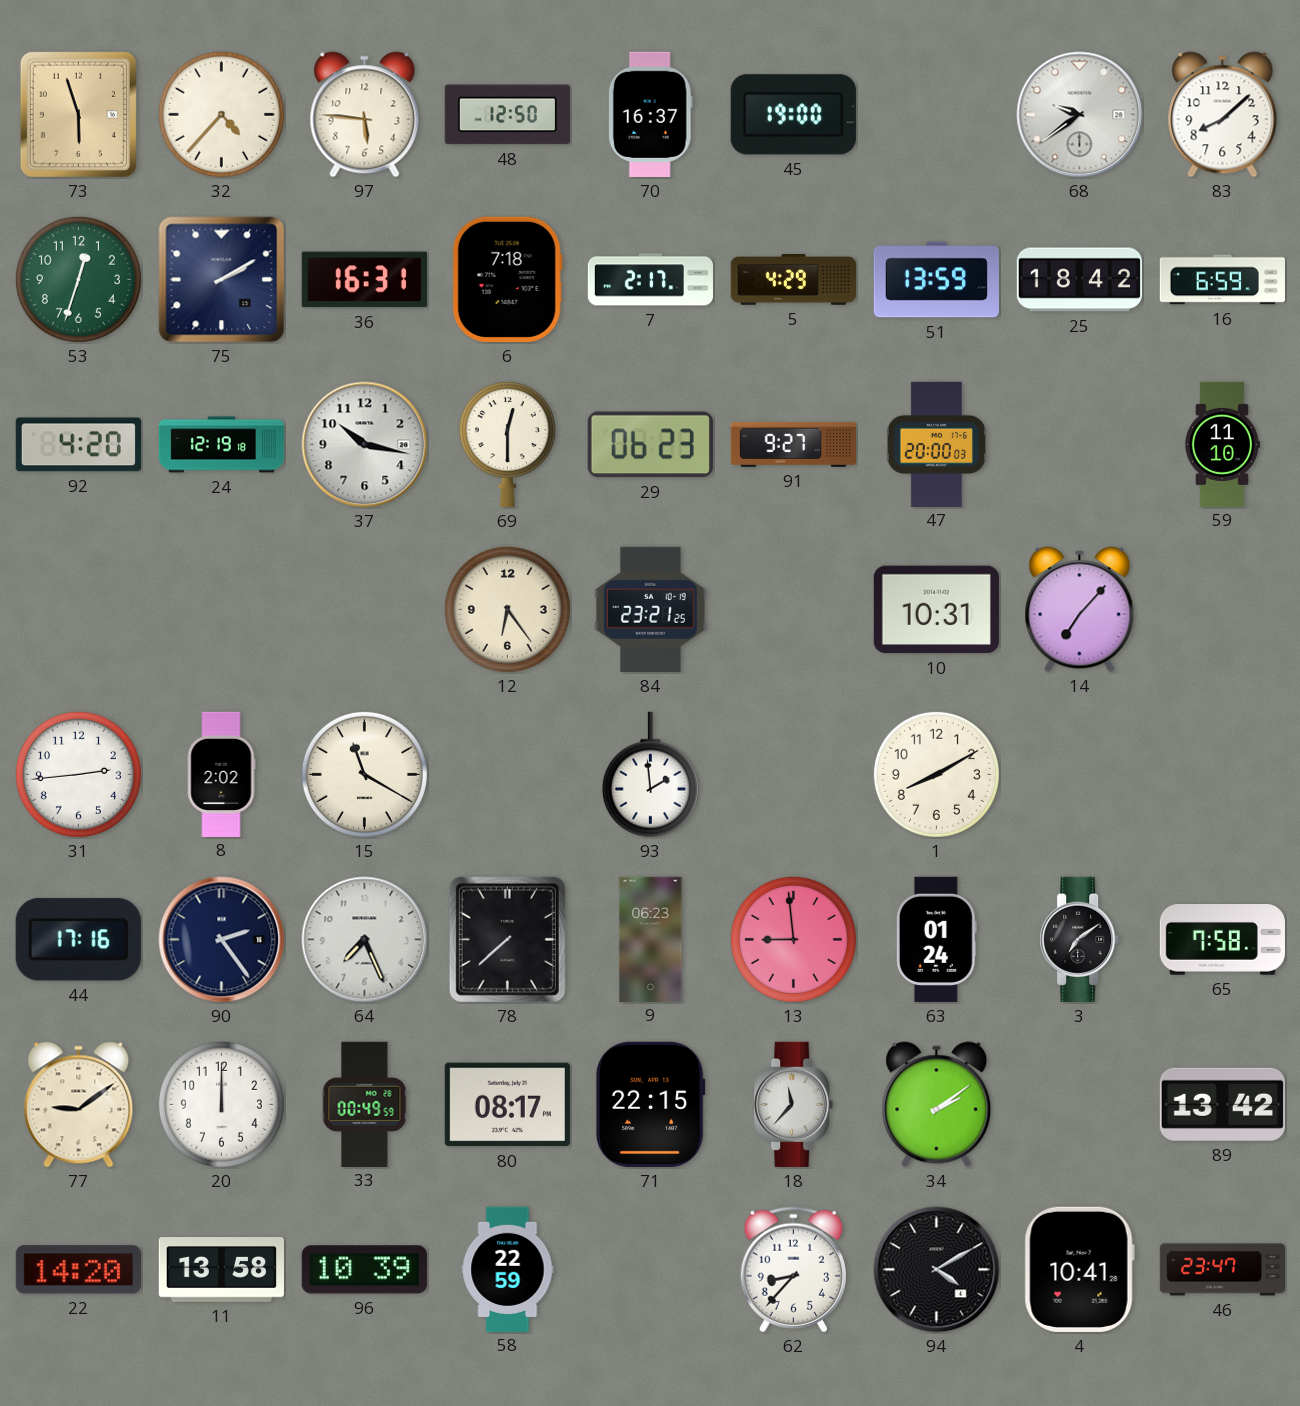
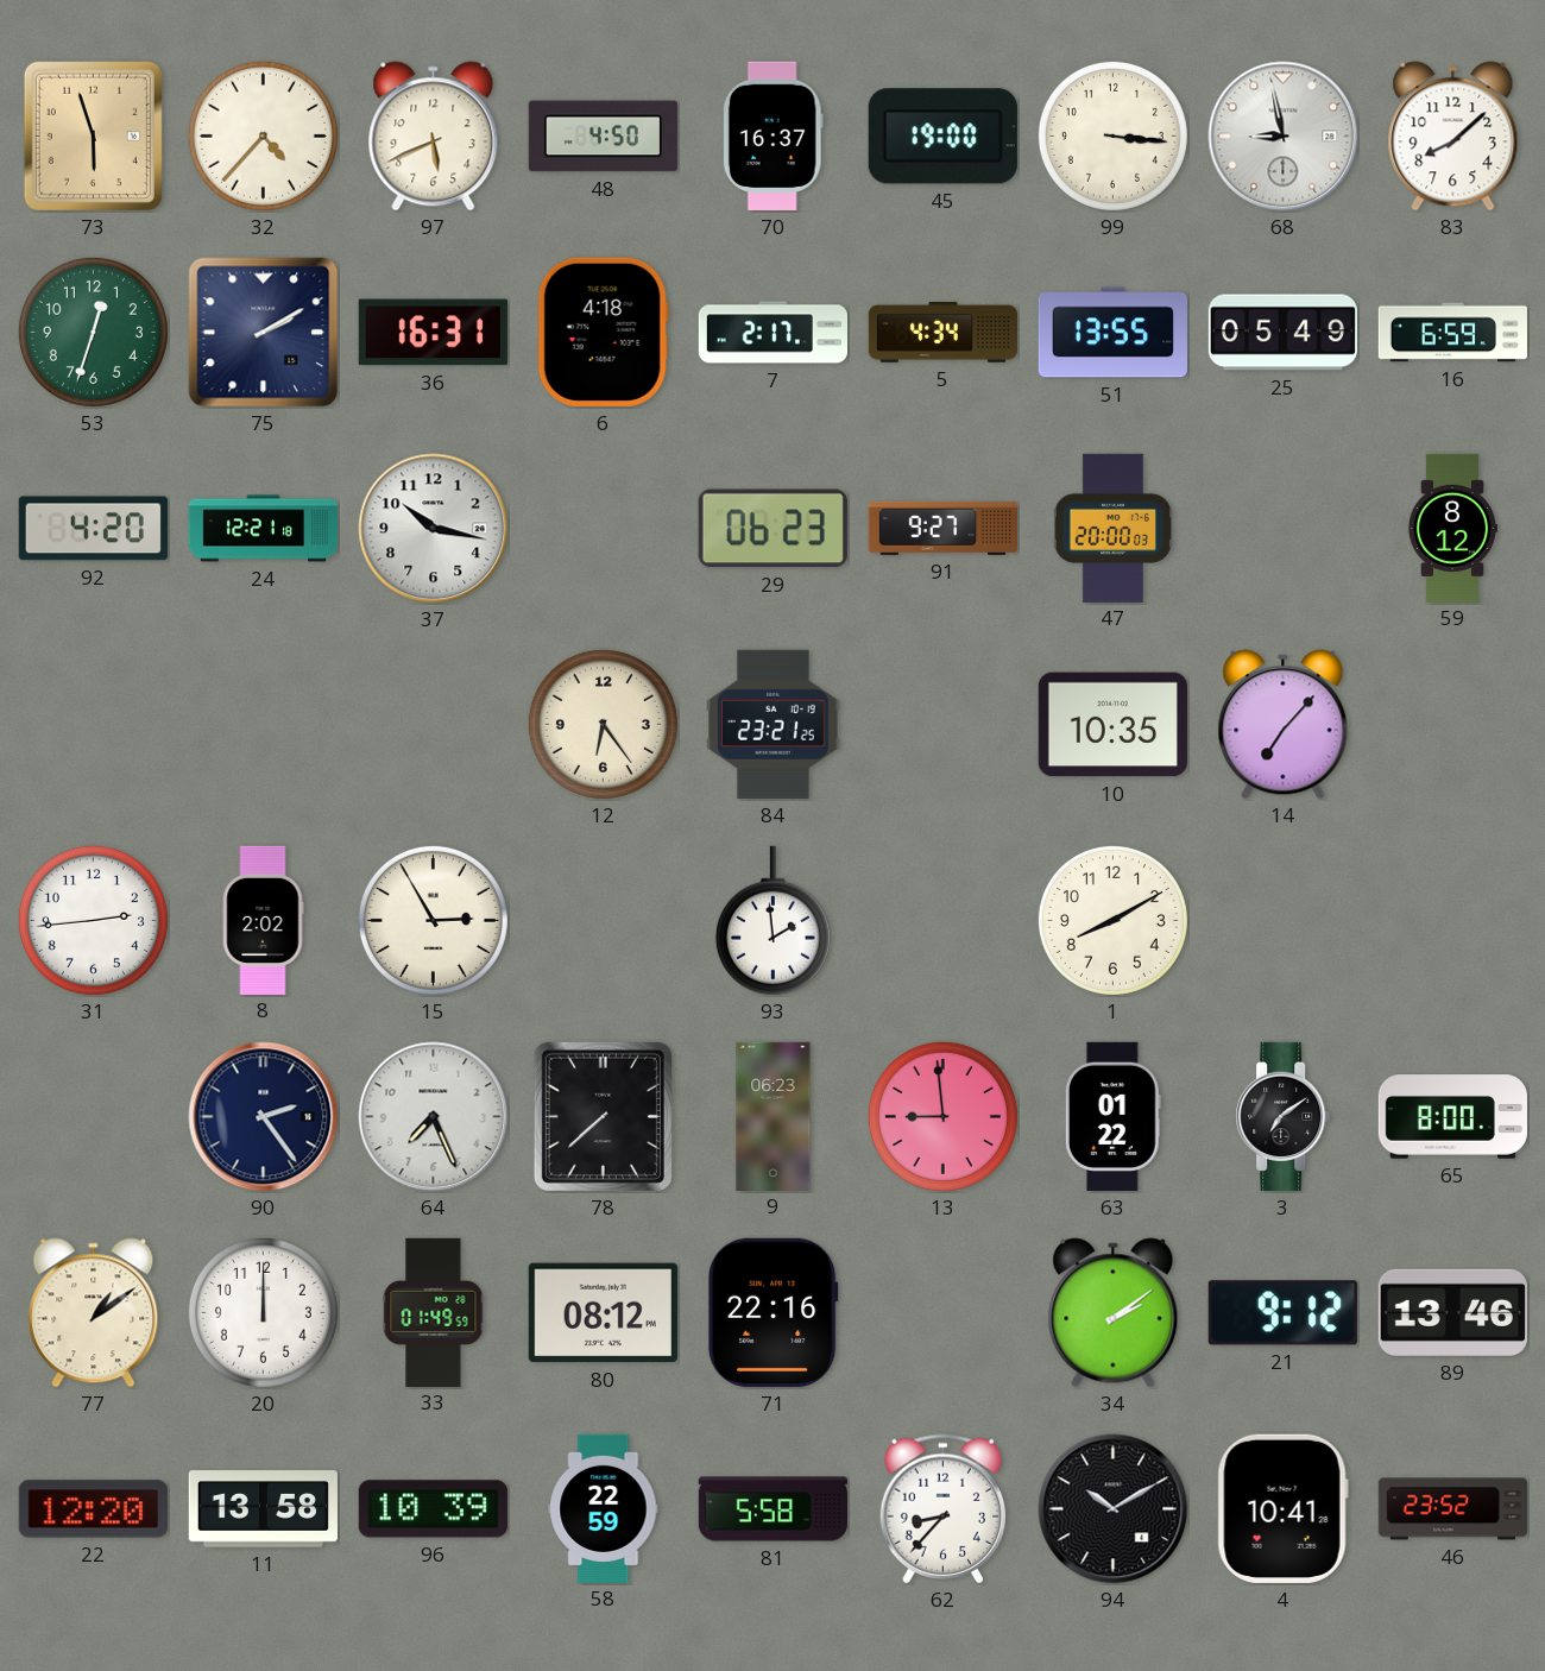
97: 5:46 -> 5:41 (434, 137)
48: 12:50 -> 4:50 (603, 137)
99: none -> 3:16 (1112, 135)
68: 9:39 -> 8:58 (1284, 137)
6: 7:18 -> 4:18 (603, 332)
5: 4:29 -> 4:34 (942, 332)
51: 13:59 -> 13:55 (1112, 333)
25: 18:42 -> 05:49 (1282, 333)
24: 12:19 -> 12:21 (264, 529)
69: 12:30 -> none (507, 444)
59: 11:10 -> 8:12 (1451, 528)
10: 10:31 -> 10:35 (1112, 725)
15: 11:20 -> 2:55 (433, 920)
44: 17:16 -> none (78, 940)
63: 01:24 -> 01:22 (1112, 1116)
65: 7:58 -> 8:00 (1452, 1117)
77: 9:09 -> 1:09 (94, 1313)
33: 00:49 -> 01:49 (434, 1312)
80: 08:17 -> 08:12 (603, 1313)
71: 22:15 -> 22:16 (772, 1312)
18: 11:37 -> none (794, 1104)
21: none -> 9:12 (1282, 1313)
89: 13:42 -> 13:46 (1452, 1312)
22: 14:20 -> 12:20 (93, 1509)
81: none -> 5:58 (772, 1509)
94: 4:10 -> 10:10 (1114, 1509)
46: 23:47 -> 23:52 (1453, 1509)
